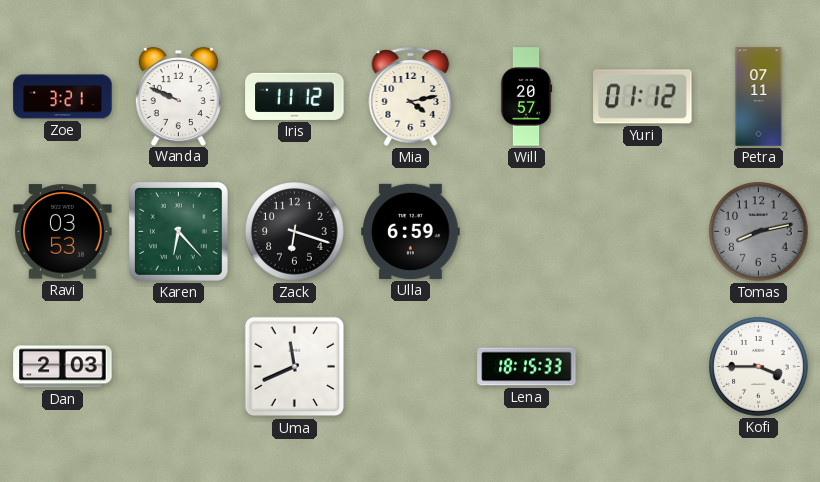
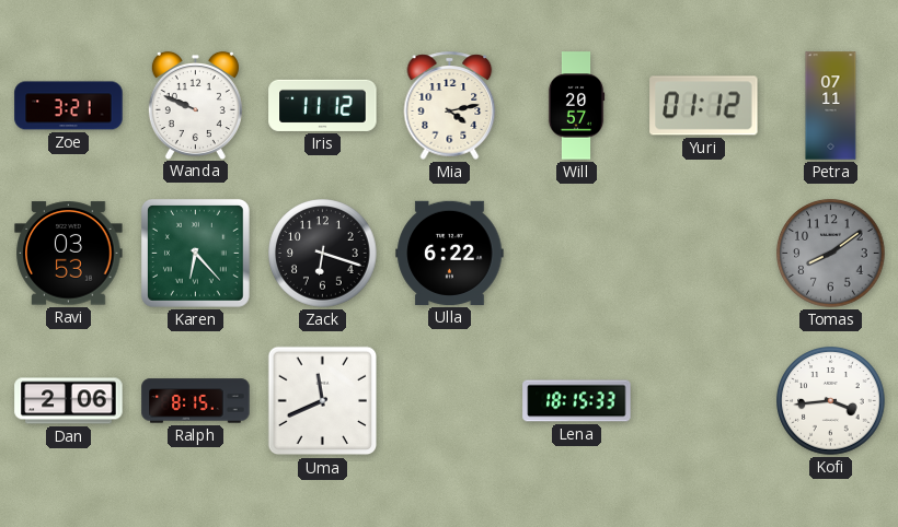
Ulla: 6:59 -> 6:22 (450, 253)
Tomas: 8:13 -> 8:09 (831, 254)
Dan: 2:03 -> 2:06 (69, 401)
Ralph: none -> 8:15 (196, 401)
Kofi: 3:45 -> 3:44 (831, 401)
